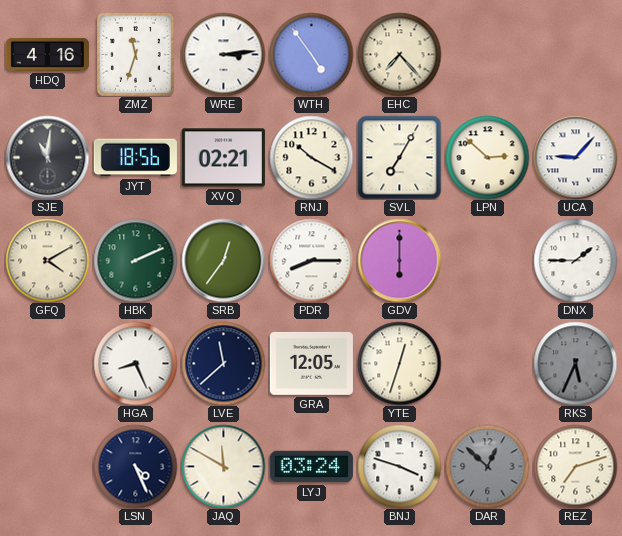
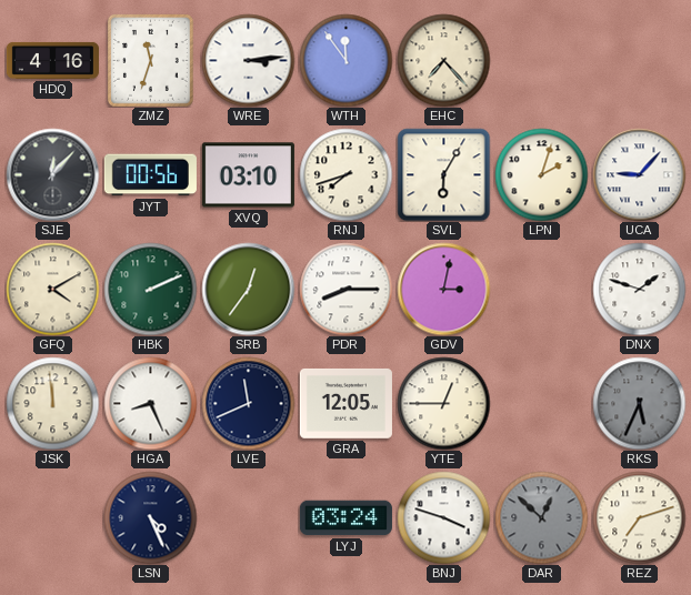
WTH: 4:54 -> 11:54 (345, 60)
SJE: 11:01 -> 12:07 (52, 174)
JYT: 18:56 -> 00:56 (150, 175)
XVQ: 02:21 -> 03:10 (248, 175)
RNJ: 10:20 -> 7:42 (345, 174)
SVL: 7:05 -> 6:05 (443, 174)
LPN: 2:52 -> 2:03 (541, 174)
GDV: 6:00 -> 3:02 (443, 289)
DNX: 1:45 -> 1:48 (639, 289)
JSK: none -> 11:59 (52, 403)
LVE: 11:38 -> 11:41 (248, 403)
YTE: 12:33 -> 12:45 (443, 403)
JAQ: 11:50 -> none (223, 466)
